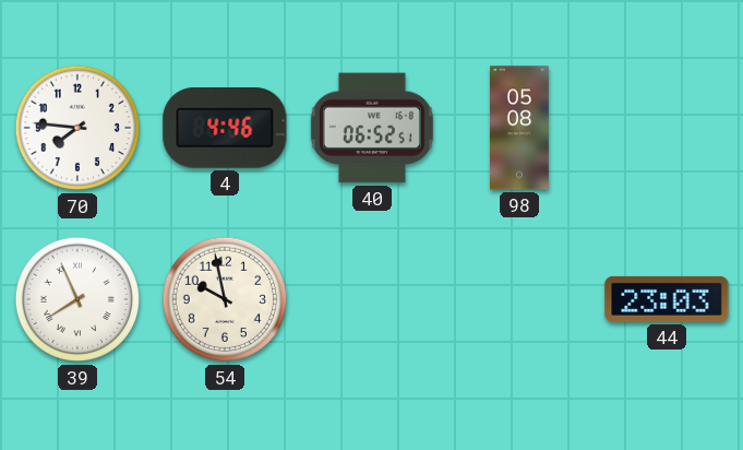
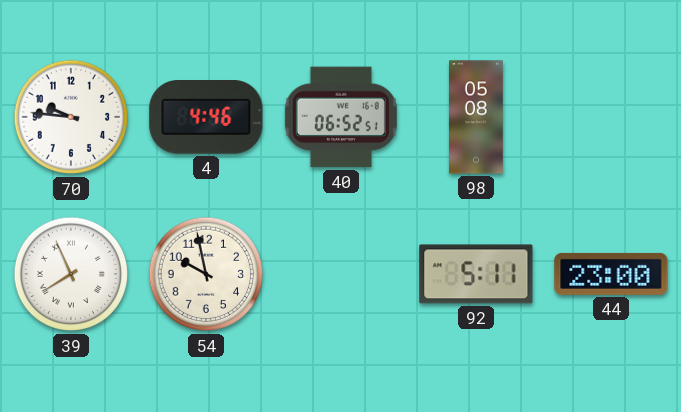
70: 7:46 -> 9:46 (71, 117)
92: none -> 5:11 (476, 274)
44: 23:03 -> 23:00 (611, 274)
